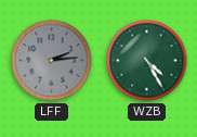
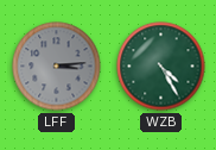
LFF: 2:14 -> 3:14 (57, 67)
